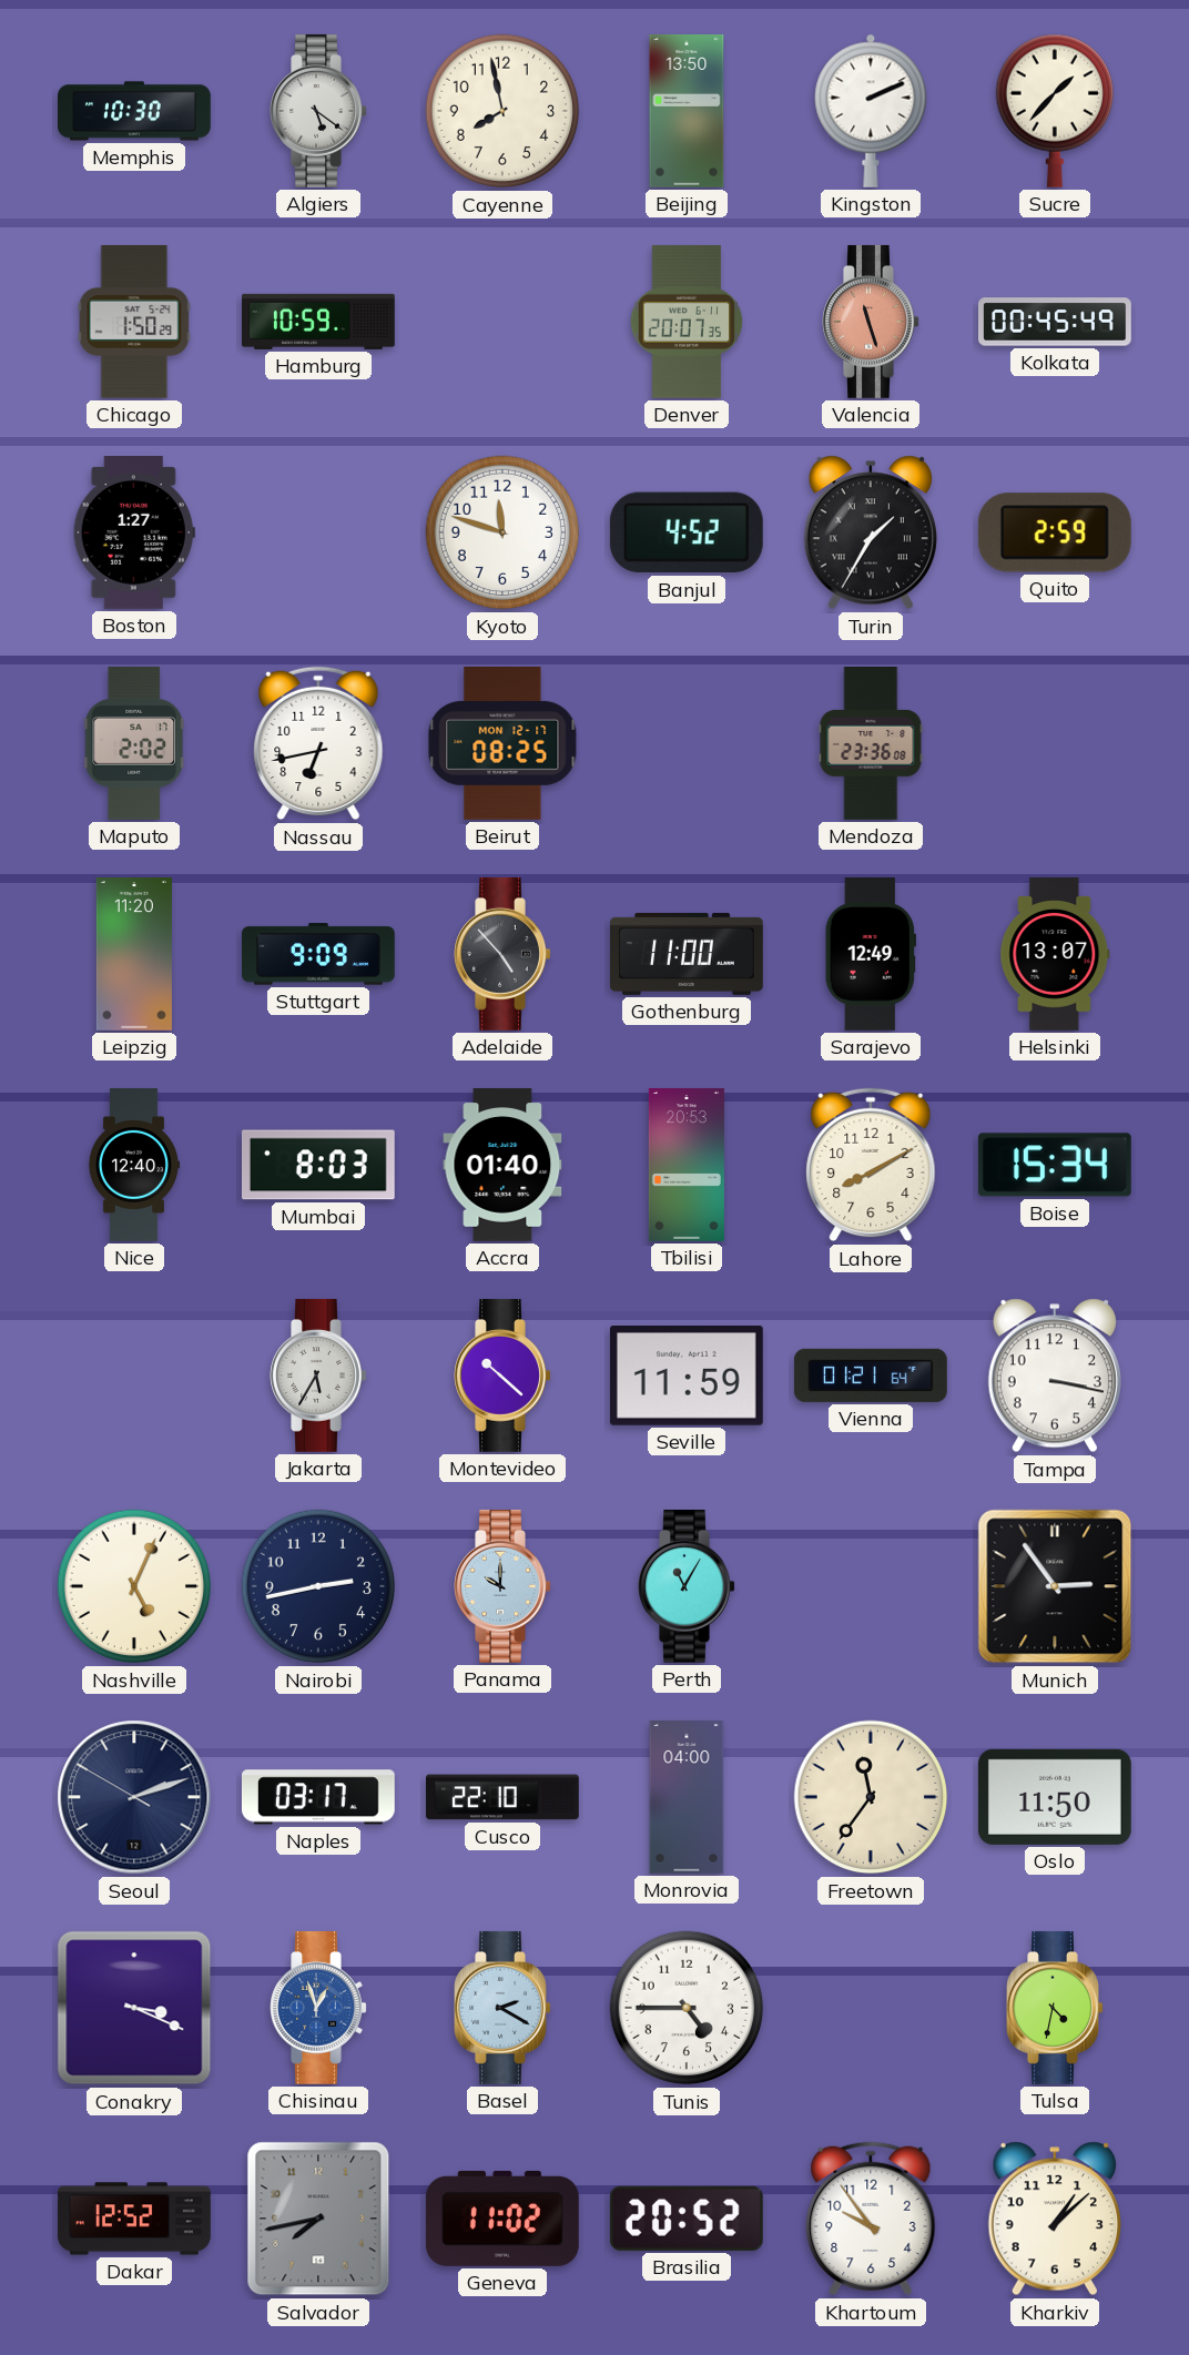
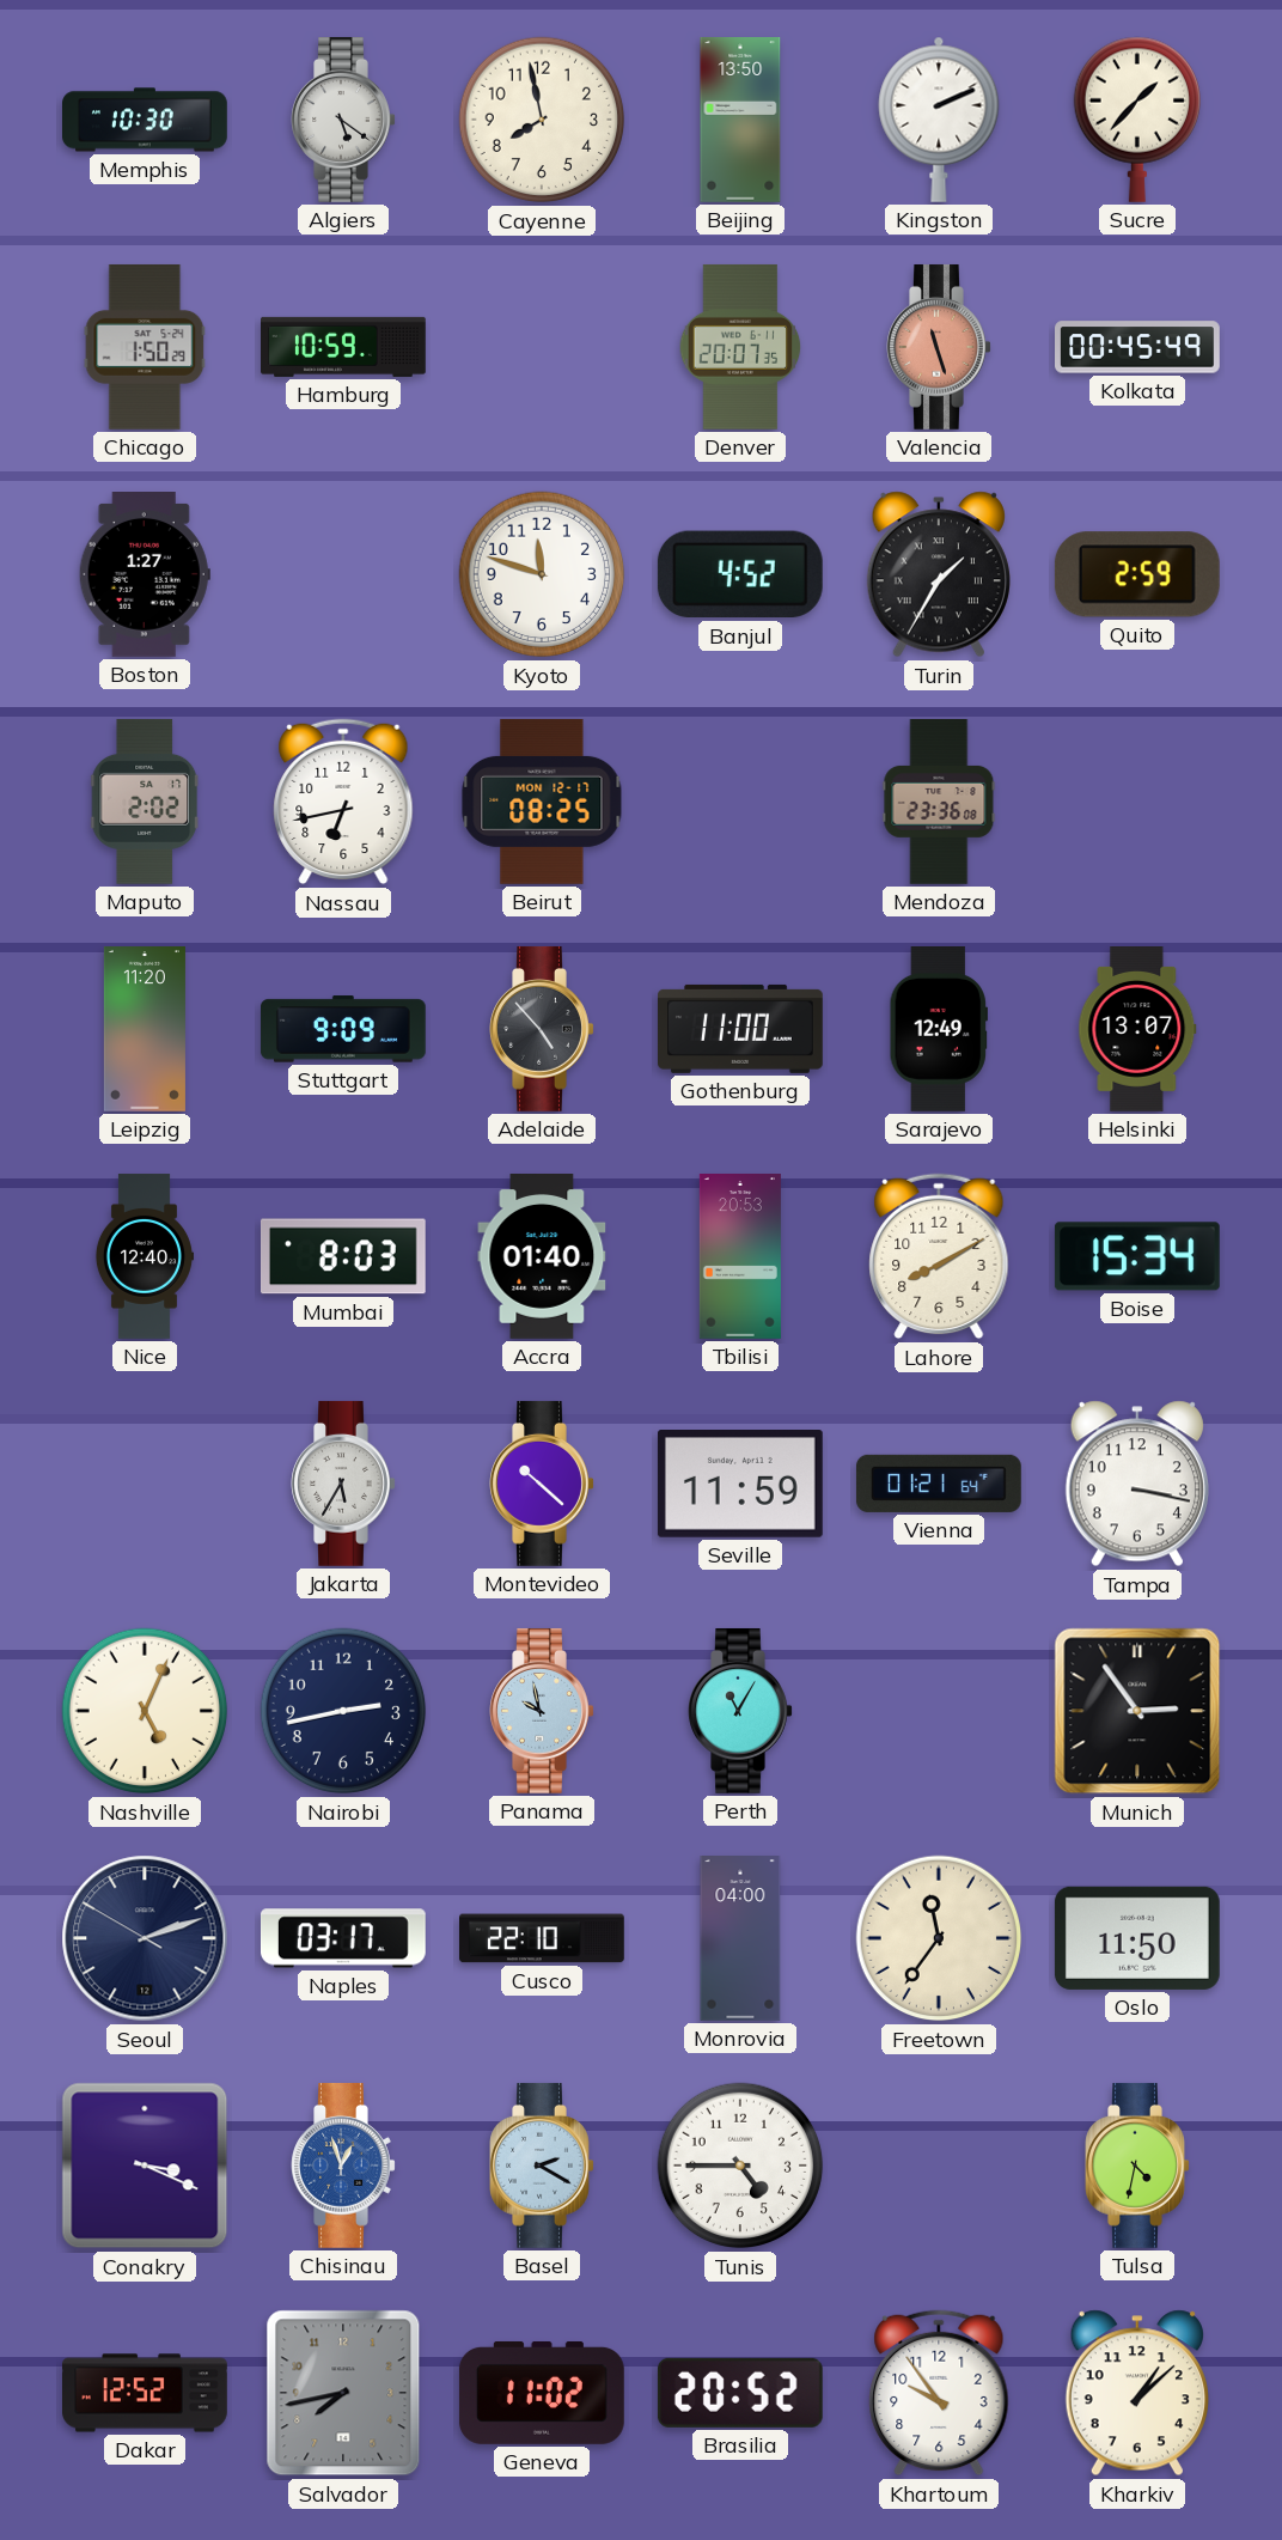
Panama: 10:00 -> 9:58 (542, 1711)
